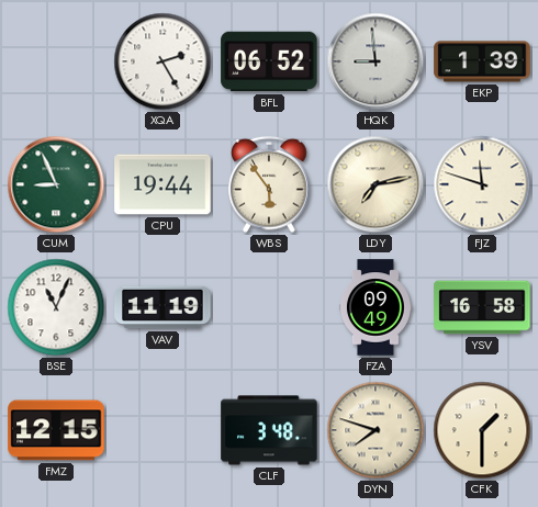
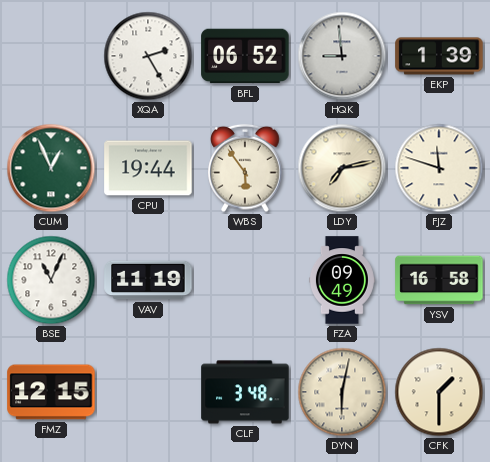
CUM: 8:56 -> 12:56 (51, 168)
DYN: 7:48 -> 6:02 (342, 392)
